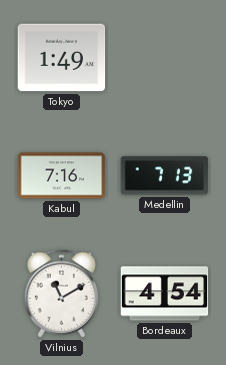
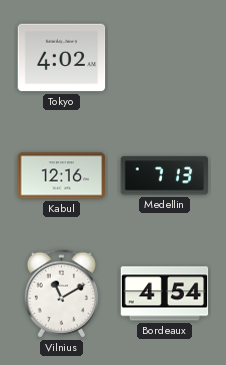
Tokyo: 1:49 -> 4:02 (62, 58)
Kabul: 7:16 -> 12:16 (62, 176)
